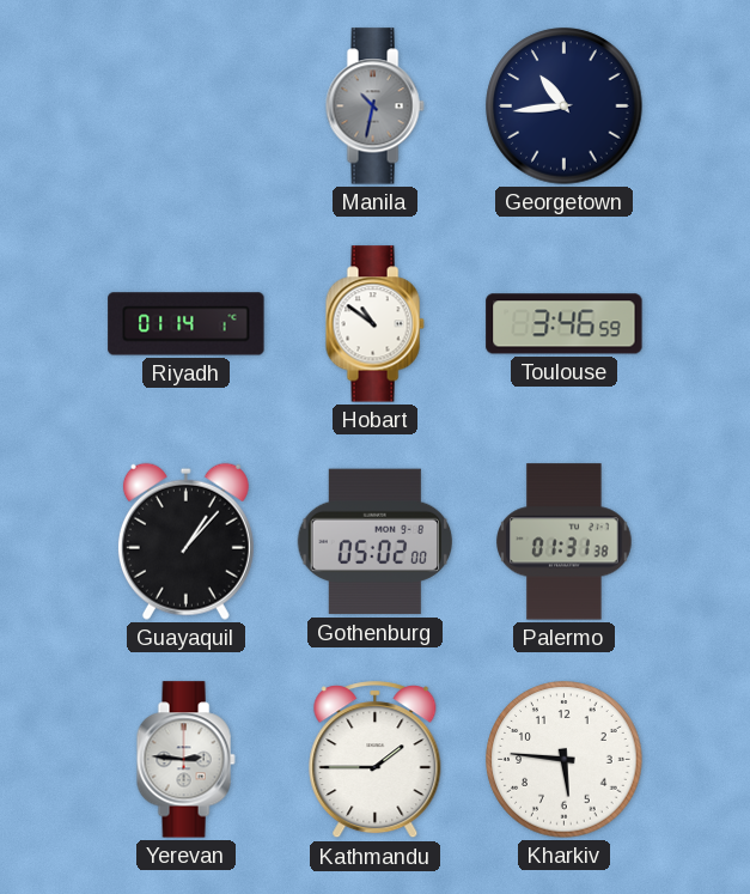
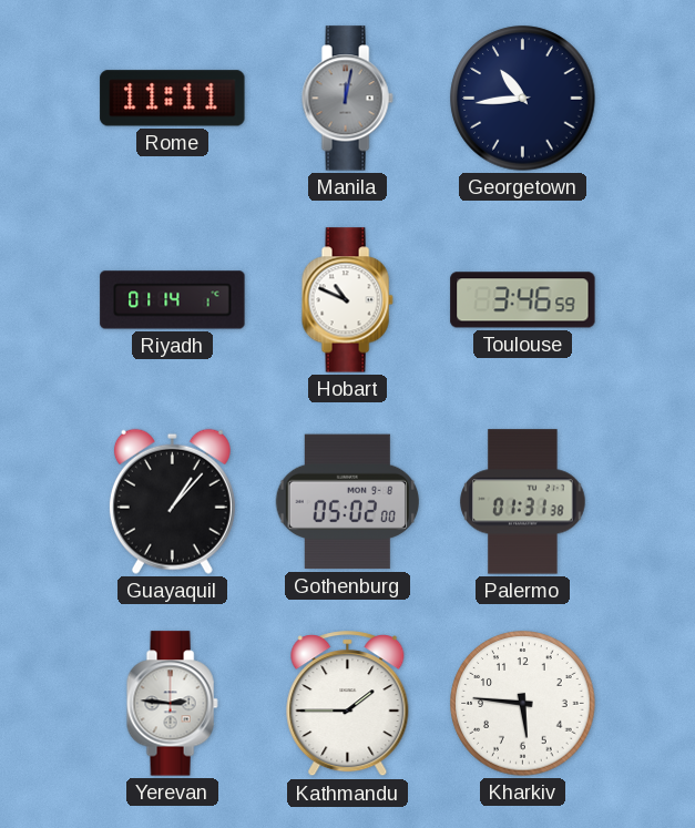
Rome: none -> 11:11 (173, 99)
Manila: 10:32 -> 12:02 (347, 99)
Hobart: 10:51 -> 10:49 (347, 300)
